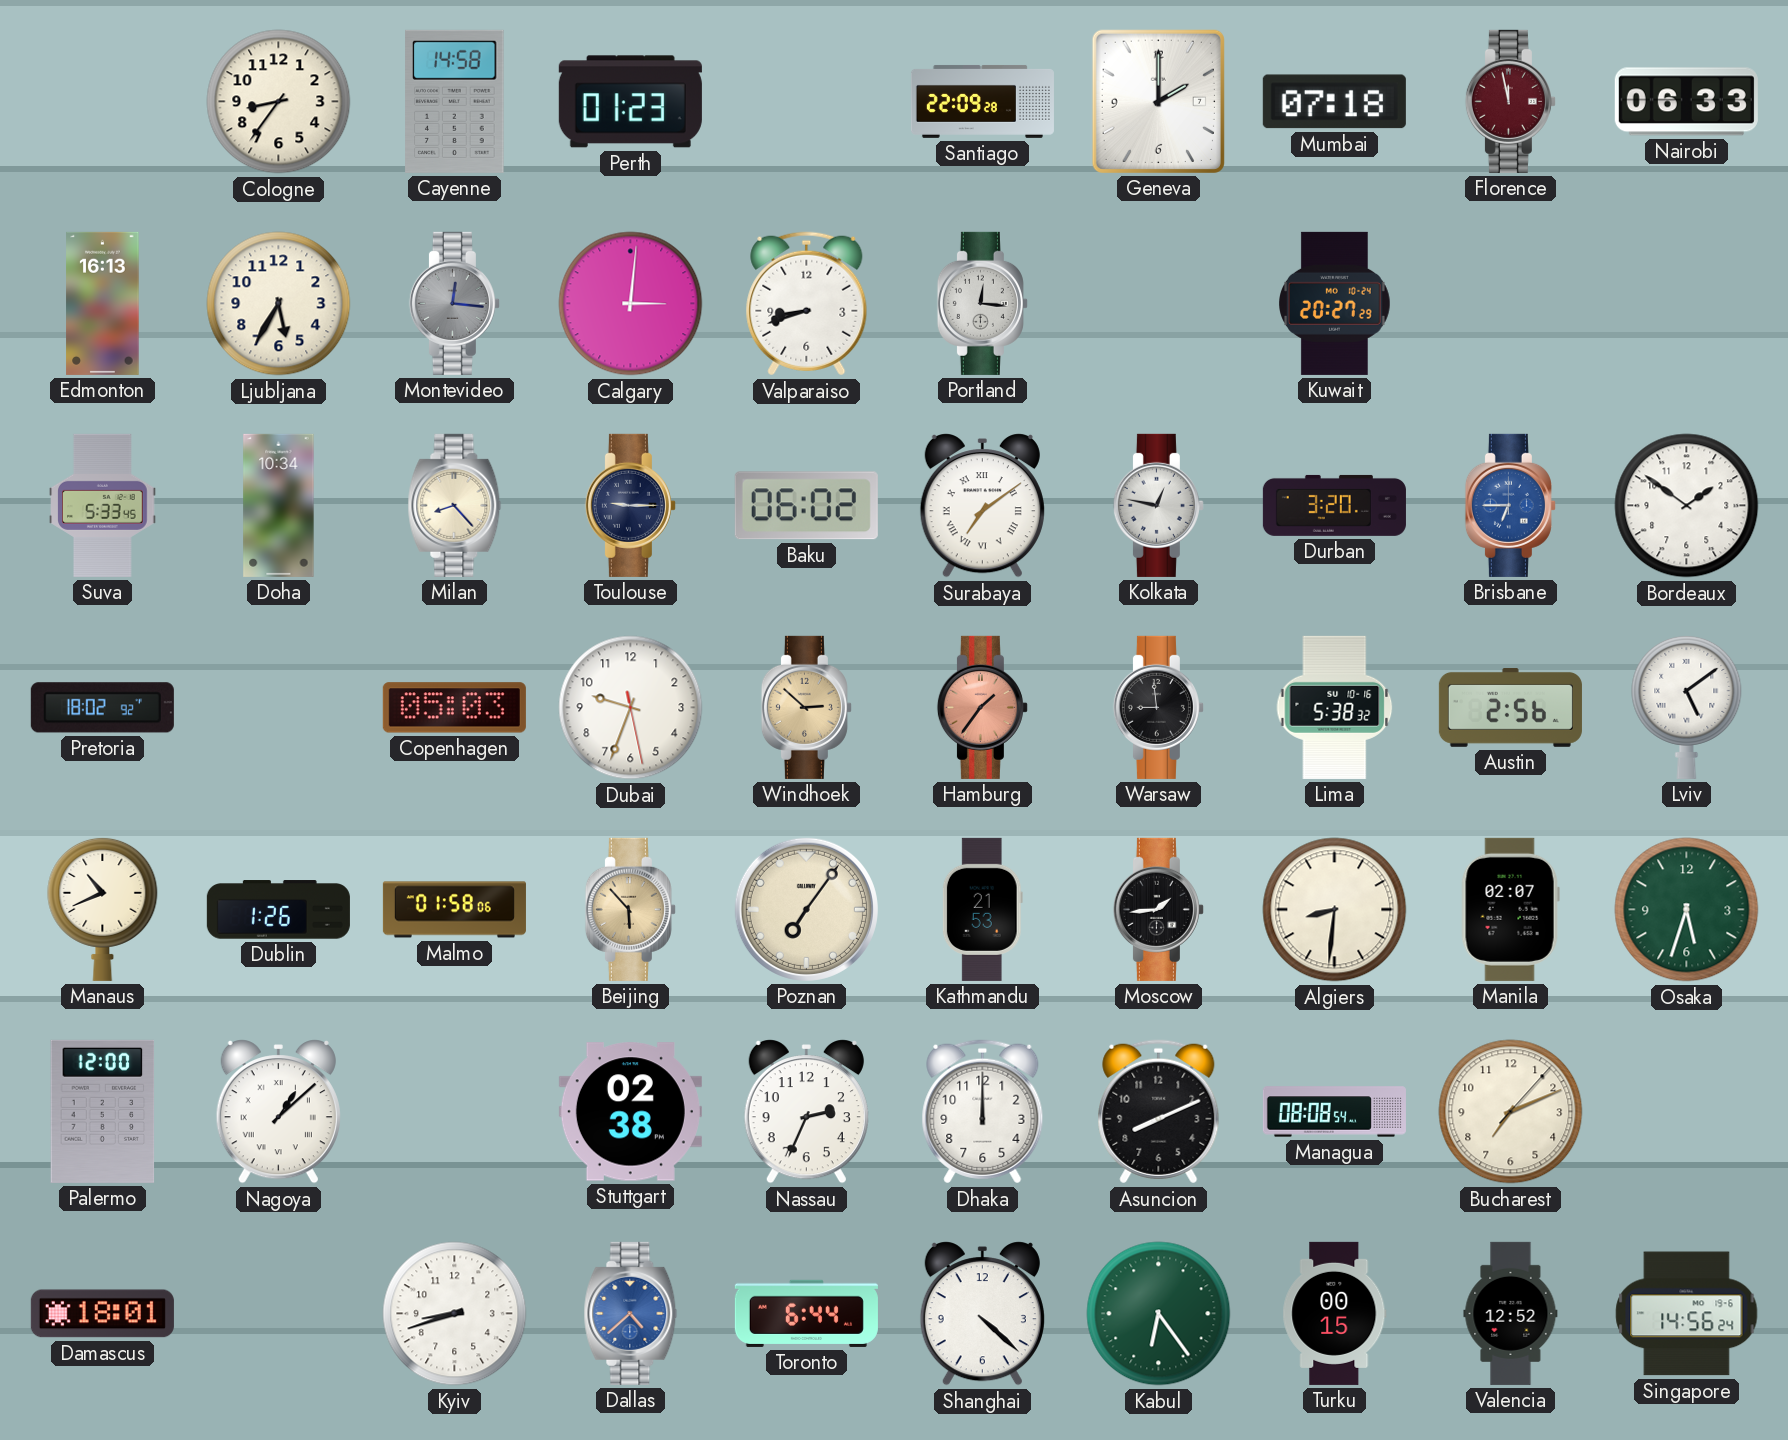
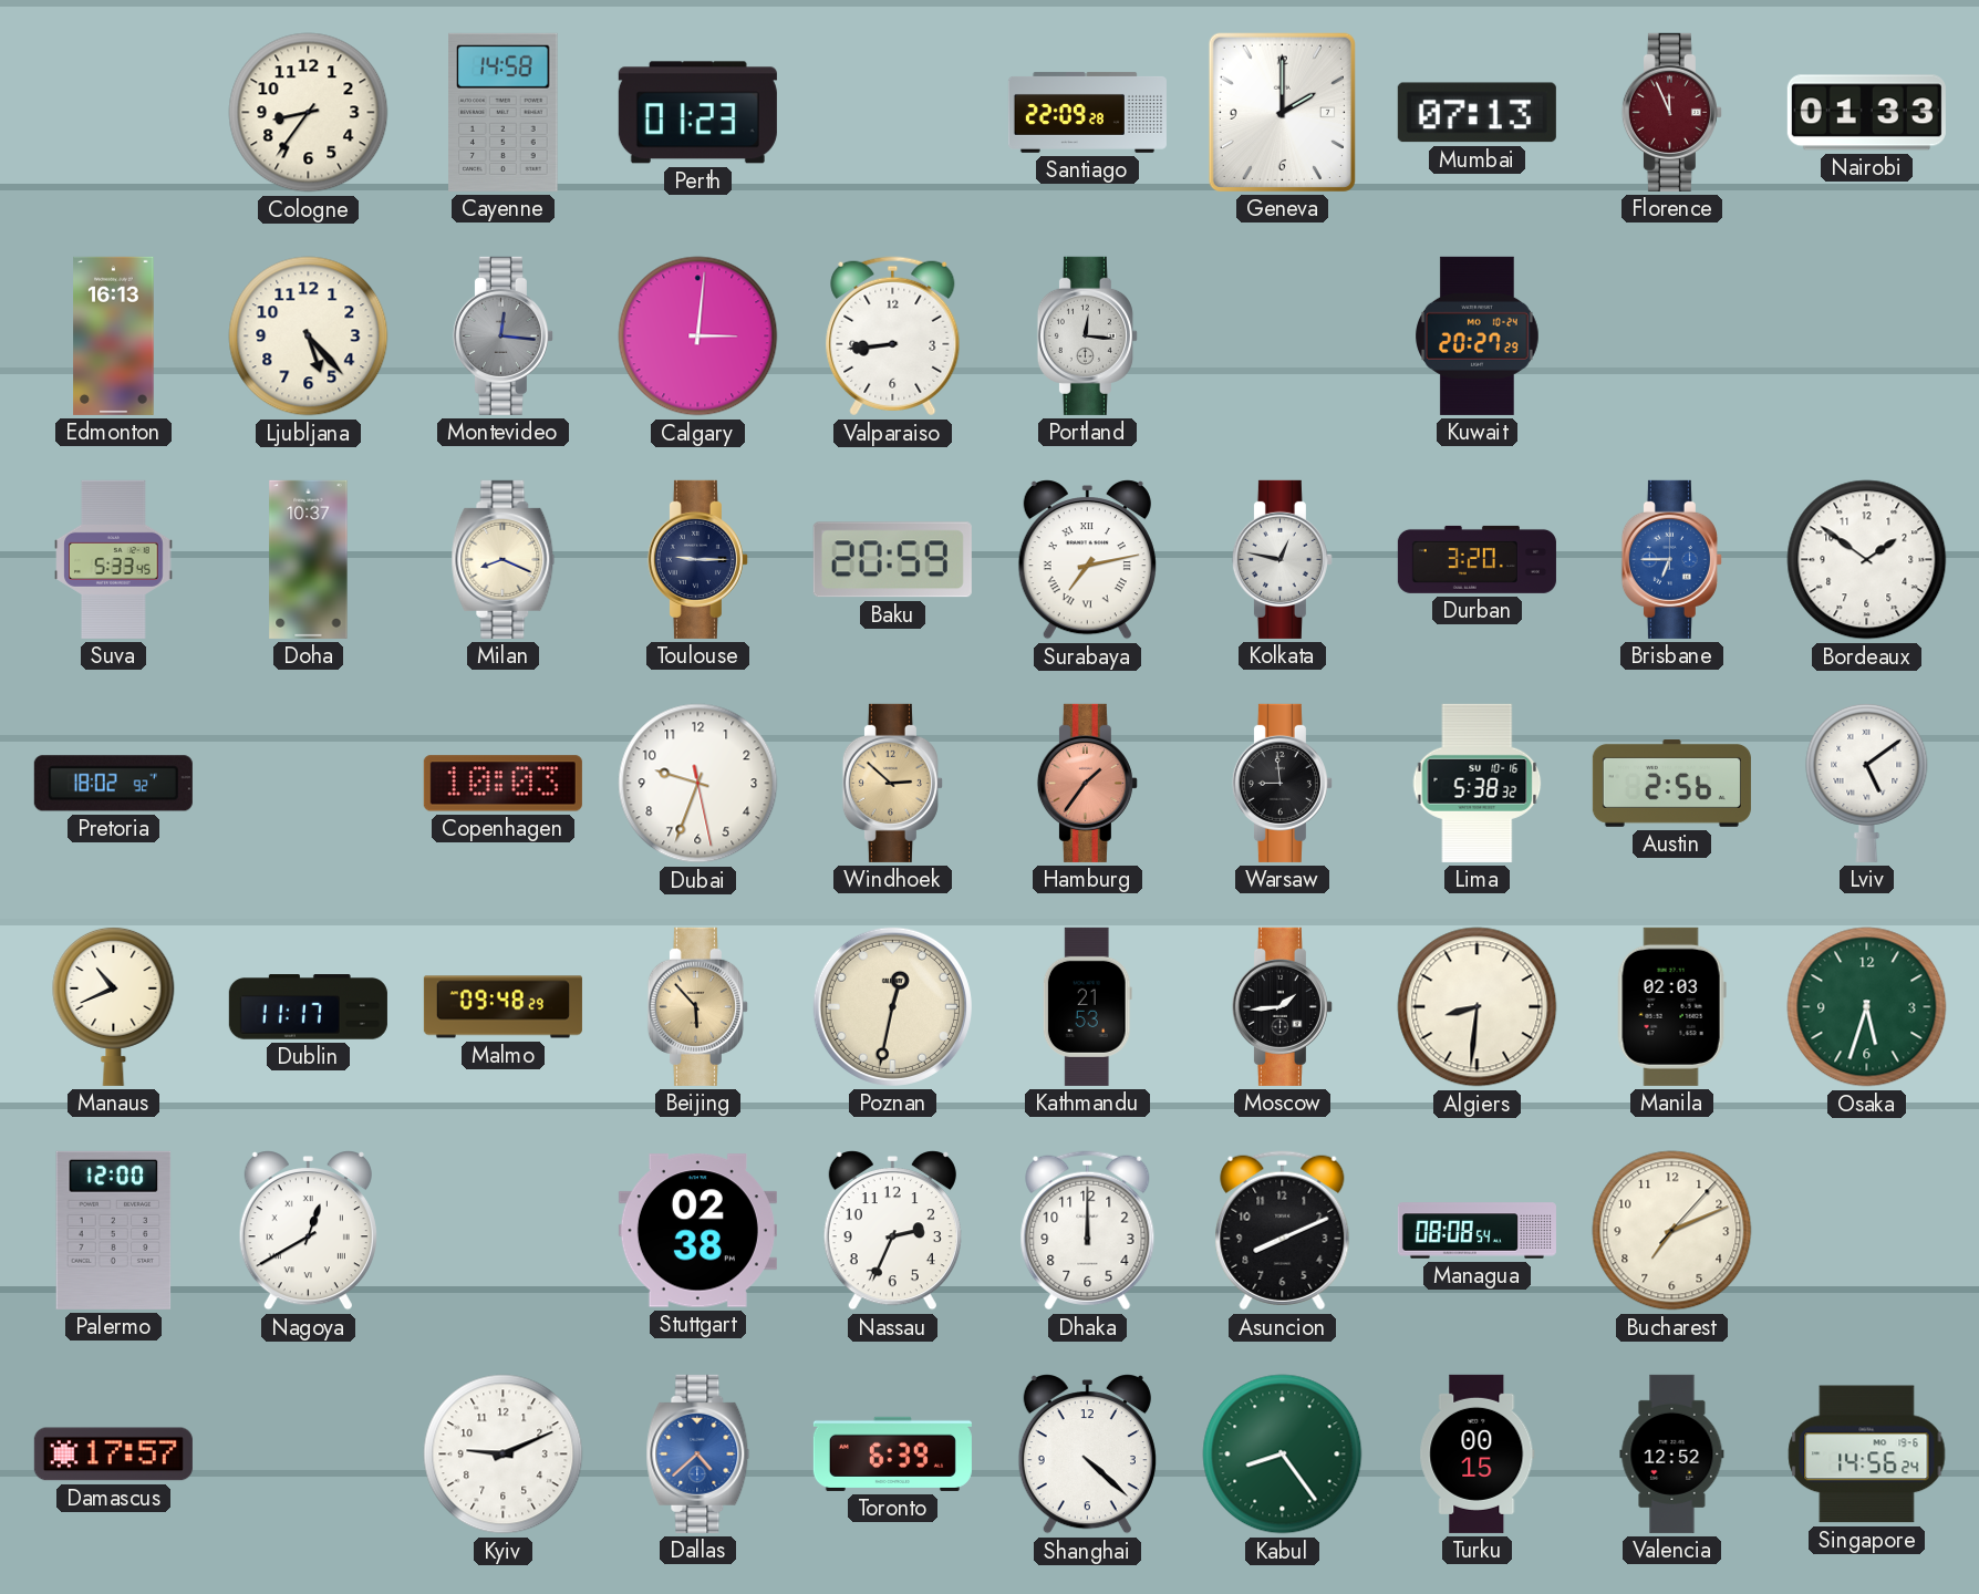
Mumbai: 07:18 -> 07:13 (1477, 113)
Florence: 11:58 -> 11:56 (1671, 112)
Nairobi: 06:33 -> 01:33 (1866, 113)
Ljubljana: 5:35 -> 5:23 (309, 337)
Valparaiso: 8:42 -> 8:44 (893, 337)
Doha: 10:34 -> 10:37 (309, 559)
Milan: 8:23 -> 8:19 (504, 559)
Baku: 06:02 -> 20:59 (892, 560)
Surabaya: 7:09 -> 7:13 (1087, 560)
Copenhagen: 05:03 -> 10:03 (502, 784)
Dublin: 1:26 -> 11:17 (308, 1007)
Malmo: 01:58 -> 09:48 (502, 1007)
Poznan: 7:06 -> 12:32 (892, 1006)
Manila: 02:07 -> 02:03 (1671, 1006)
Nagoya: 1:08 -> 12:40 (308, 1231)
Damascus: 18:01 -> 17:57 (113, 1455)
Kyiv: 8:42 -> 9:11 (504, 1455)
Toronto: 6:44 -> 6:39 (892, 1453)
Kabul: 6:24 -> 8:24 (1283, 1455)
